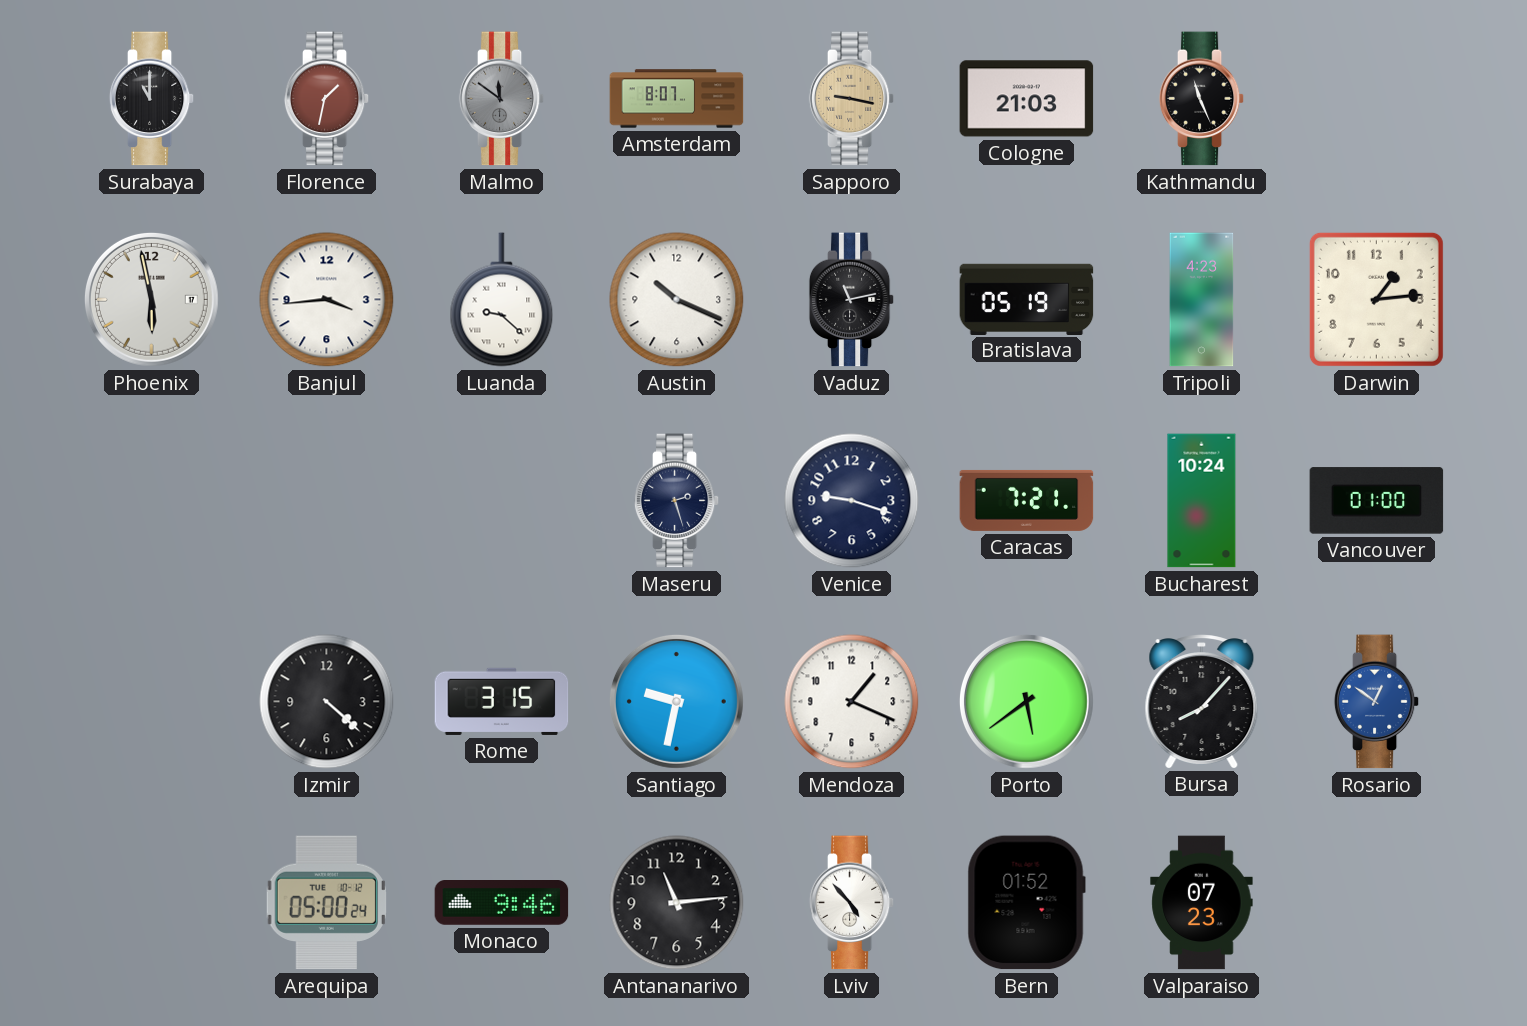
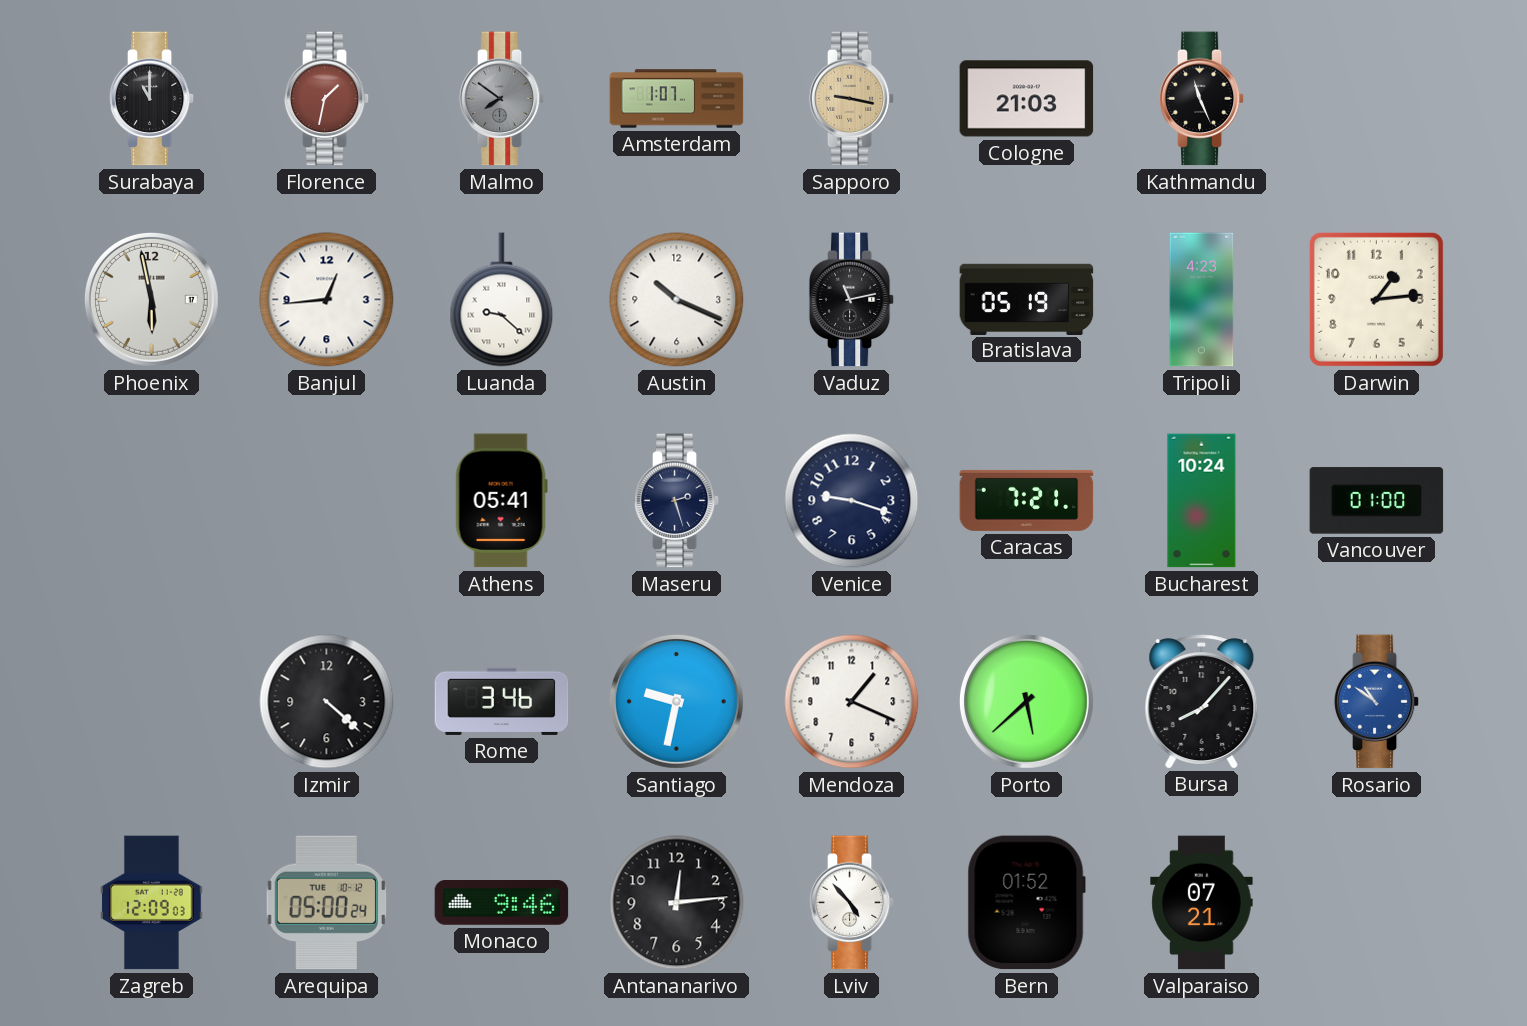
Malmo: 11:51 -> 7:51 (502, 99)
Amsterdam: 8:07 -> 1:07 (677, 99)
Banjul: 3:44 -> 12:44 (327, 300)
Athens: none -> 05:41 (501, 501)
Rome: 3:15 -> 3:46 (502, 701)
Porto: 5:39 -> 5:38 (1026, 701)
Rosario: 12:51 -> 10:51 (1377, 702)
Zagreb: none -> 12:09 (152, 903)
Antananarivo: 11:14 -> 12:14 (677, 903)
Valparaiso: 07:23 -> 07:21 (1202, 903)
